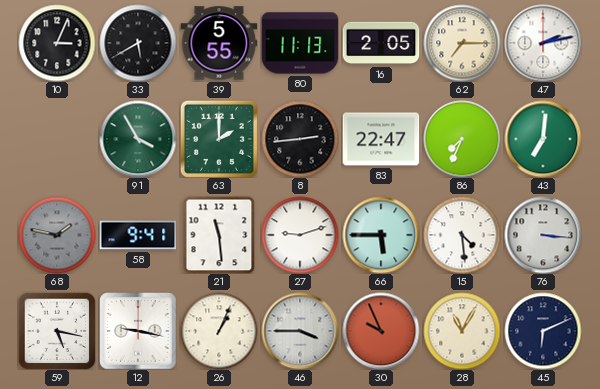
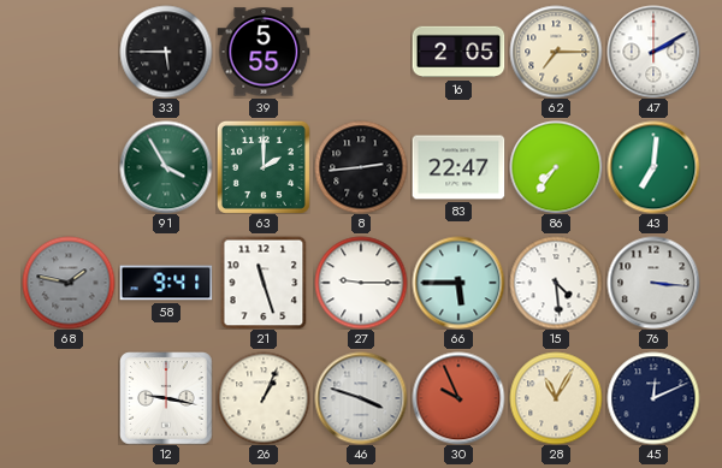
10: 3:04 -> none (57, 43)
33: 5:40 -> 5:45 (166, 52)
80: 11:13 -> none (300, 43)
47: 2:13 -> 2:10 (653, 52)
86: 7:34 -> 7:36 (556, 167)
21: 11:29 -> 11:27 (264, 283)
27: 9:12 -> 9:15 (361, 283)
59: 5:17 -> none (57, 331)
46: 3:45 -> 3:48 (361, 398)
45: 6:11 -> 12:11 (653, 398)
